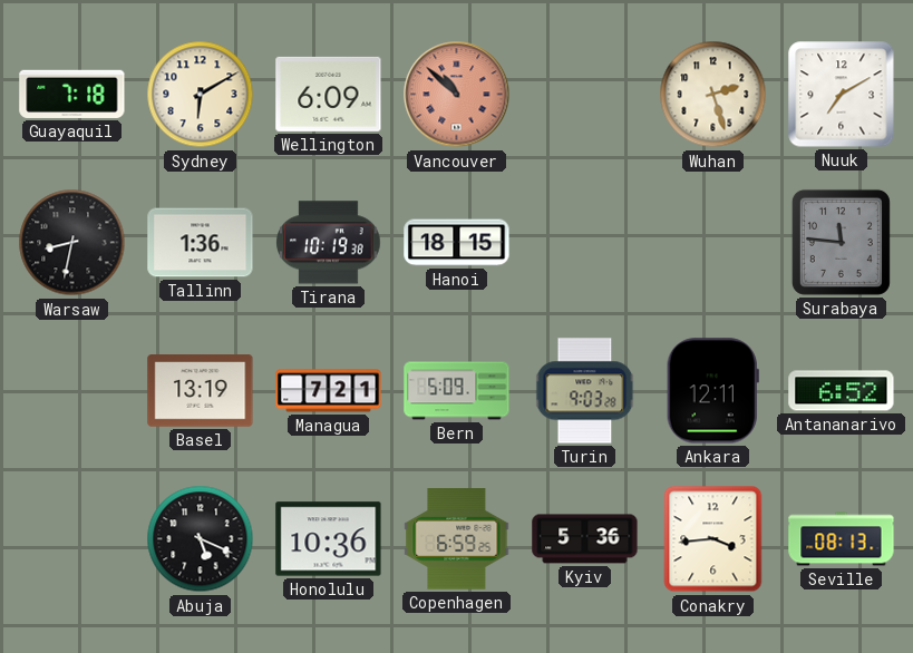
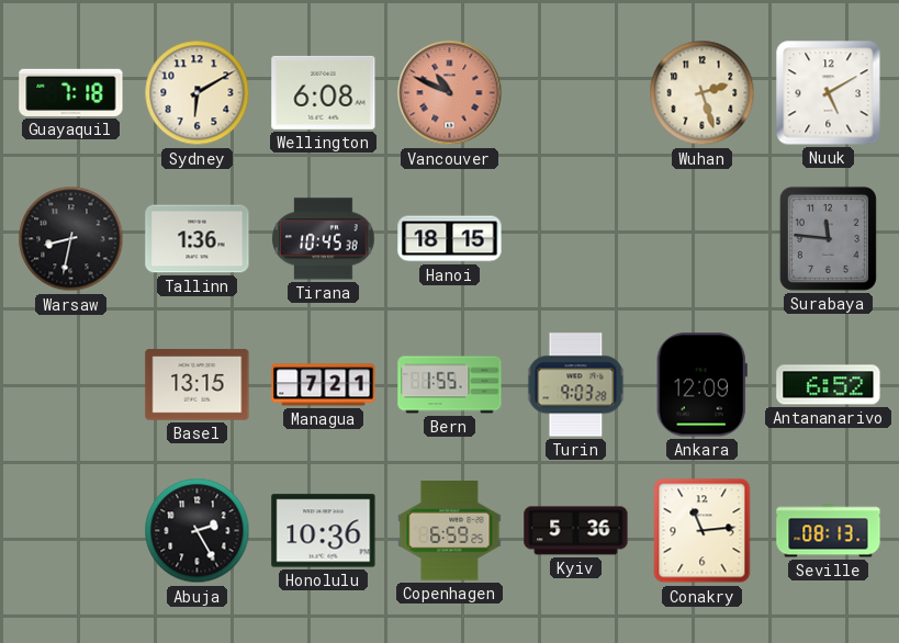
Wellington: 6:09 -> 6:08 (324, 92)
Vancouver: 10:52 -> 10:49 (450, 93)
Nuuk: 7:10 -> 5:10 (829, 93)
Tirana: 10:19 -> 10:45 (324, 239)
Basel: 13:19 -> 13:15 (198, 385)
Bern: 5:09 -> 1:55 (450, 385)
Ankara: 12:11 -> 12:09 (701, 385)
Abuja: 5:19 -> 2:25 (198, 531)
Conakry: 3:44 -> 11:14 (703, 531)
